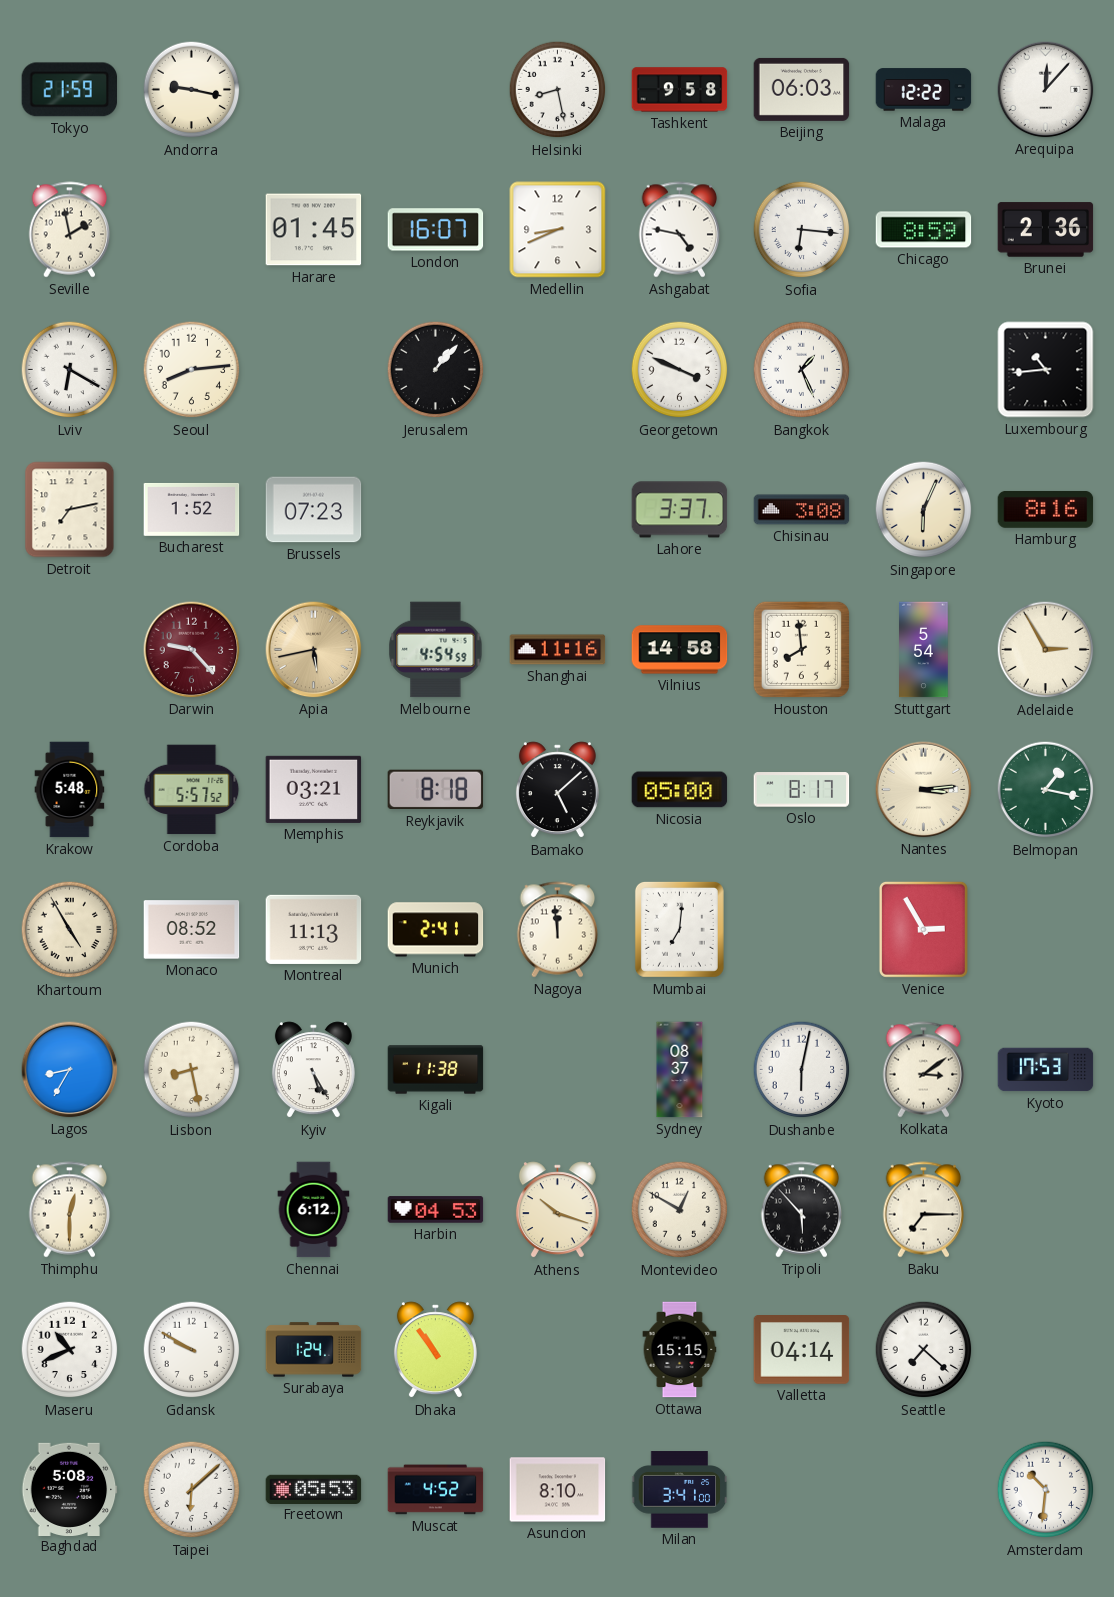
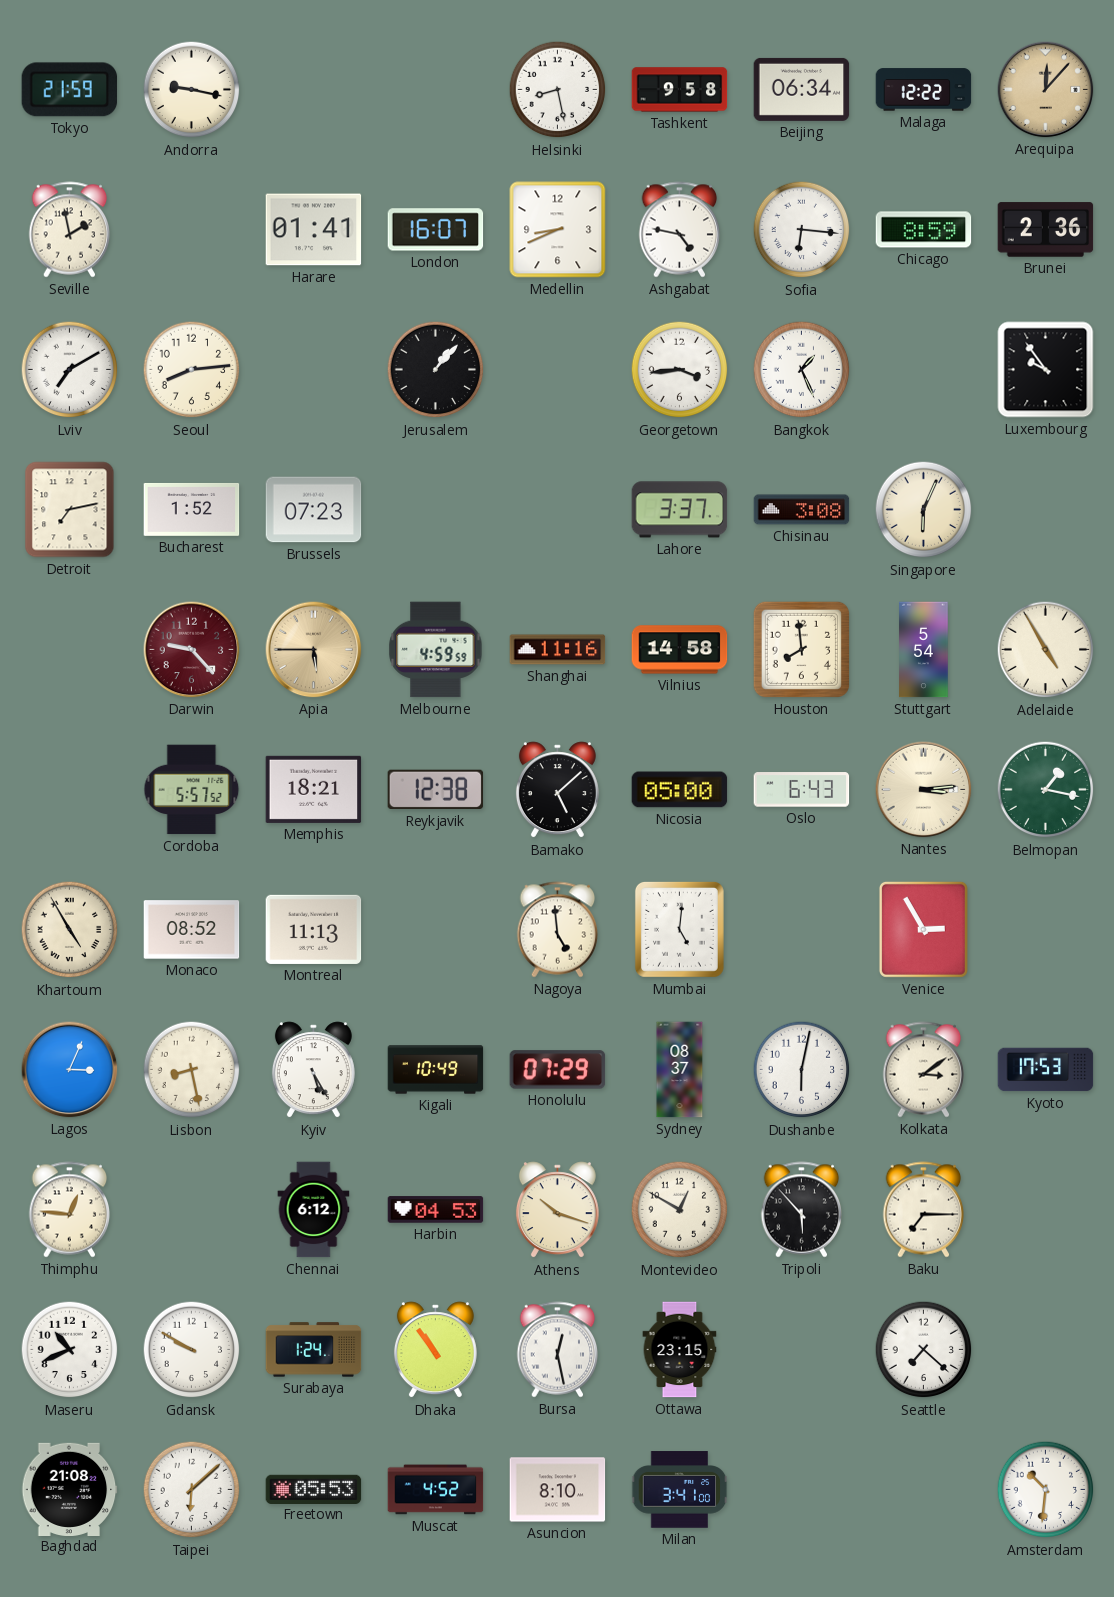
Beijing: 06:03 -> 06:34 (802, 89)
Arequipa dial: white -> champagne (1046, 90)
Harare: 01:45 -> 01:41 (314, 230)
Lviv: 6:20 -> 7:10 (70, 370)
Georgetown: 3:49 -> 3:44 (680, 370)
Luxembourg: 10:44 -> 9:54 (1046, 370)
Hamburg: 8:16 -> none (1046, 510)
Apia: 5:43 -> 5:45 (314, 650)
Melbourne: 4:54 -> 4:59 (436, 650)
Adelaide: 2:55 -> 4:55 (1046, 650)
Krakow: 5:48 -> none (70, 790)
Memphis: 03:21 -> 18:21 (314, 789)
Reykjavik: 8:18 -> 12:38 (436, 790)
Oslo: 8:17 -> 6:43 (802, 790)
Munich: 2:41 -> none (436, 930)
Nagoya: 11:59 -> 4:59 (558, 930)
Mumbai: 7:01 -> 5:01 (679, 929)
Lagos: 8:35 -> 3:04 (70, 1070)
Kigali: 11:38 -> 10:49 (436, 1070)
Honolulu: none -> 07:29 (558, 1070)
Thimphu: 12:30 -> 12:46 (70, 1210)
Bursa: none -> 12:28 (558, 1350)
Ottawa: 15:15 -> 23:15 (680, 1350)
Valletta: 04:14 -> none (802, 1350)
Baghdad: 5:08 -> 21:08 (69, 1489)
